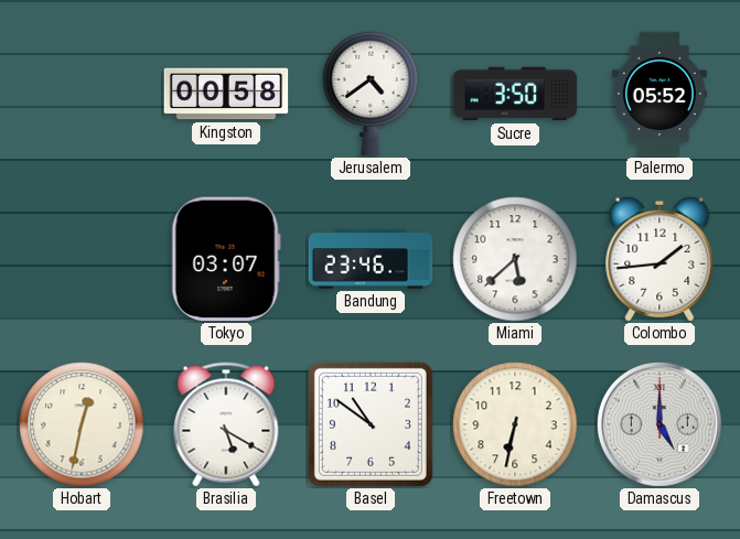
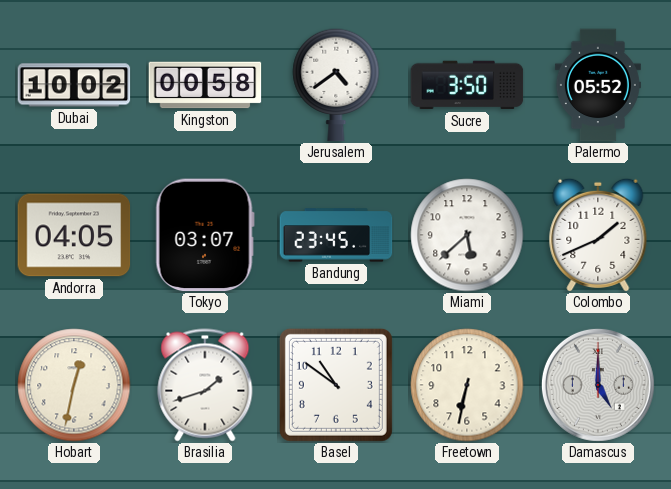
Dubai: none -> 10:02 (74, 85)
Andorra: none -> 04:05 (74, 235)
Bandung: 23:46 -> 23:45 (336, 235)
Colombo: 1:44 -> 1:41 (598, 234)
Brasilia: 5:20 -> 1:42 (205, 385)
